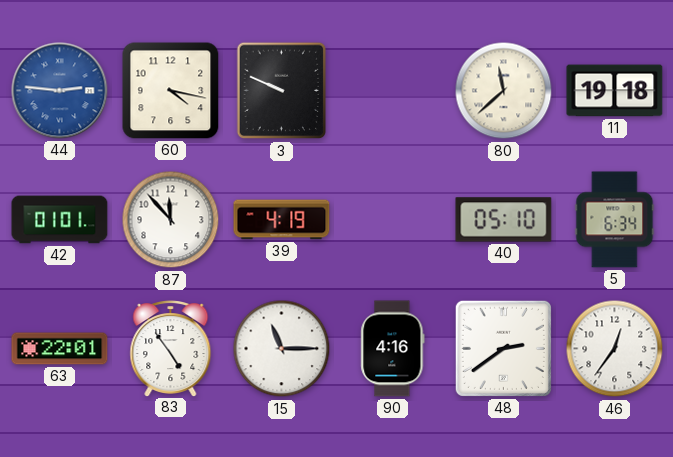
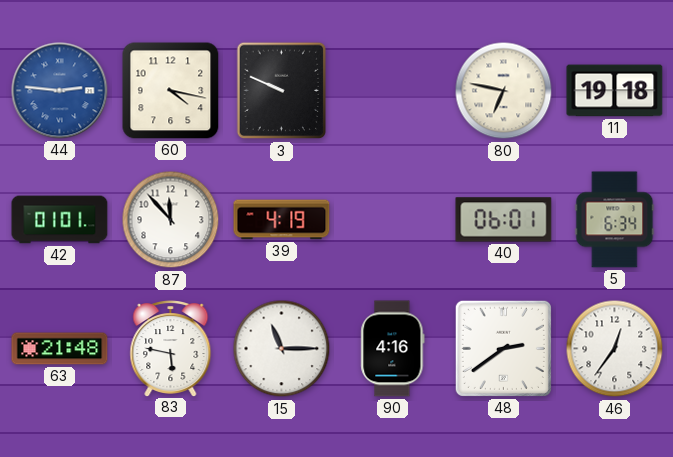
80: 11:38 -> 6:47 (504, 91)
40: 05:10 -> 06:01 (504, 220)
63: 22:01 -> 21:48 (60, 349)
83: 4:54 -> 5:47 (171, 349)
